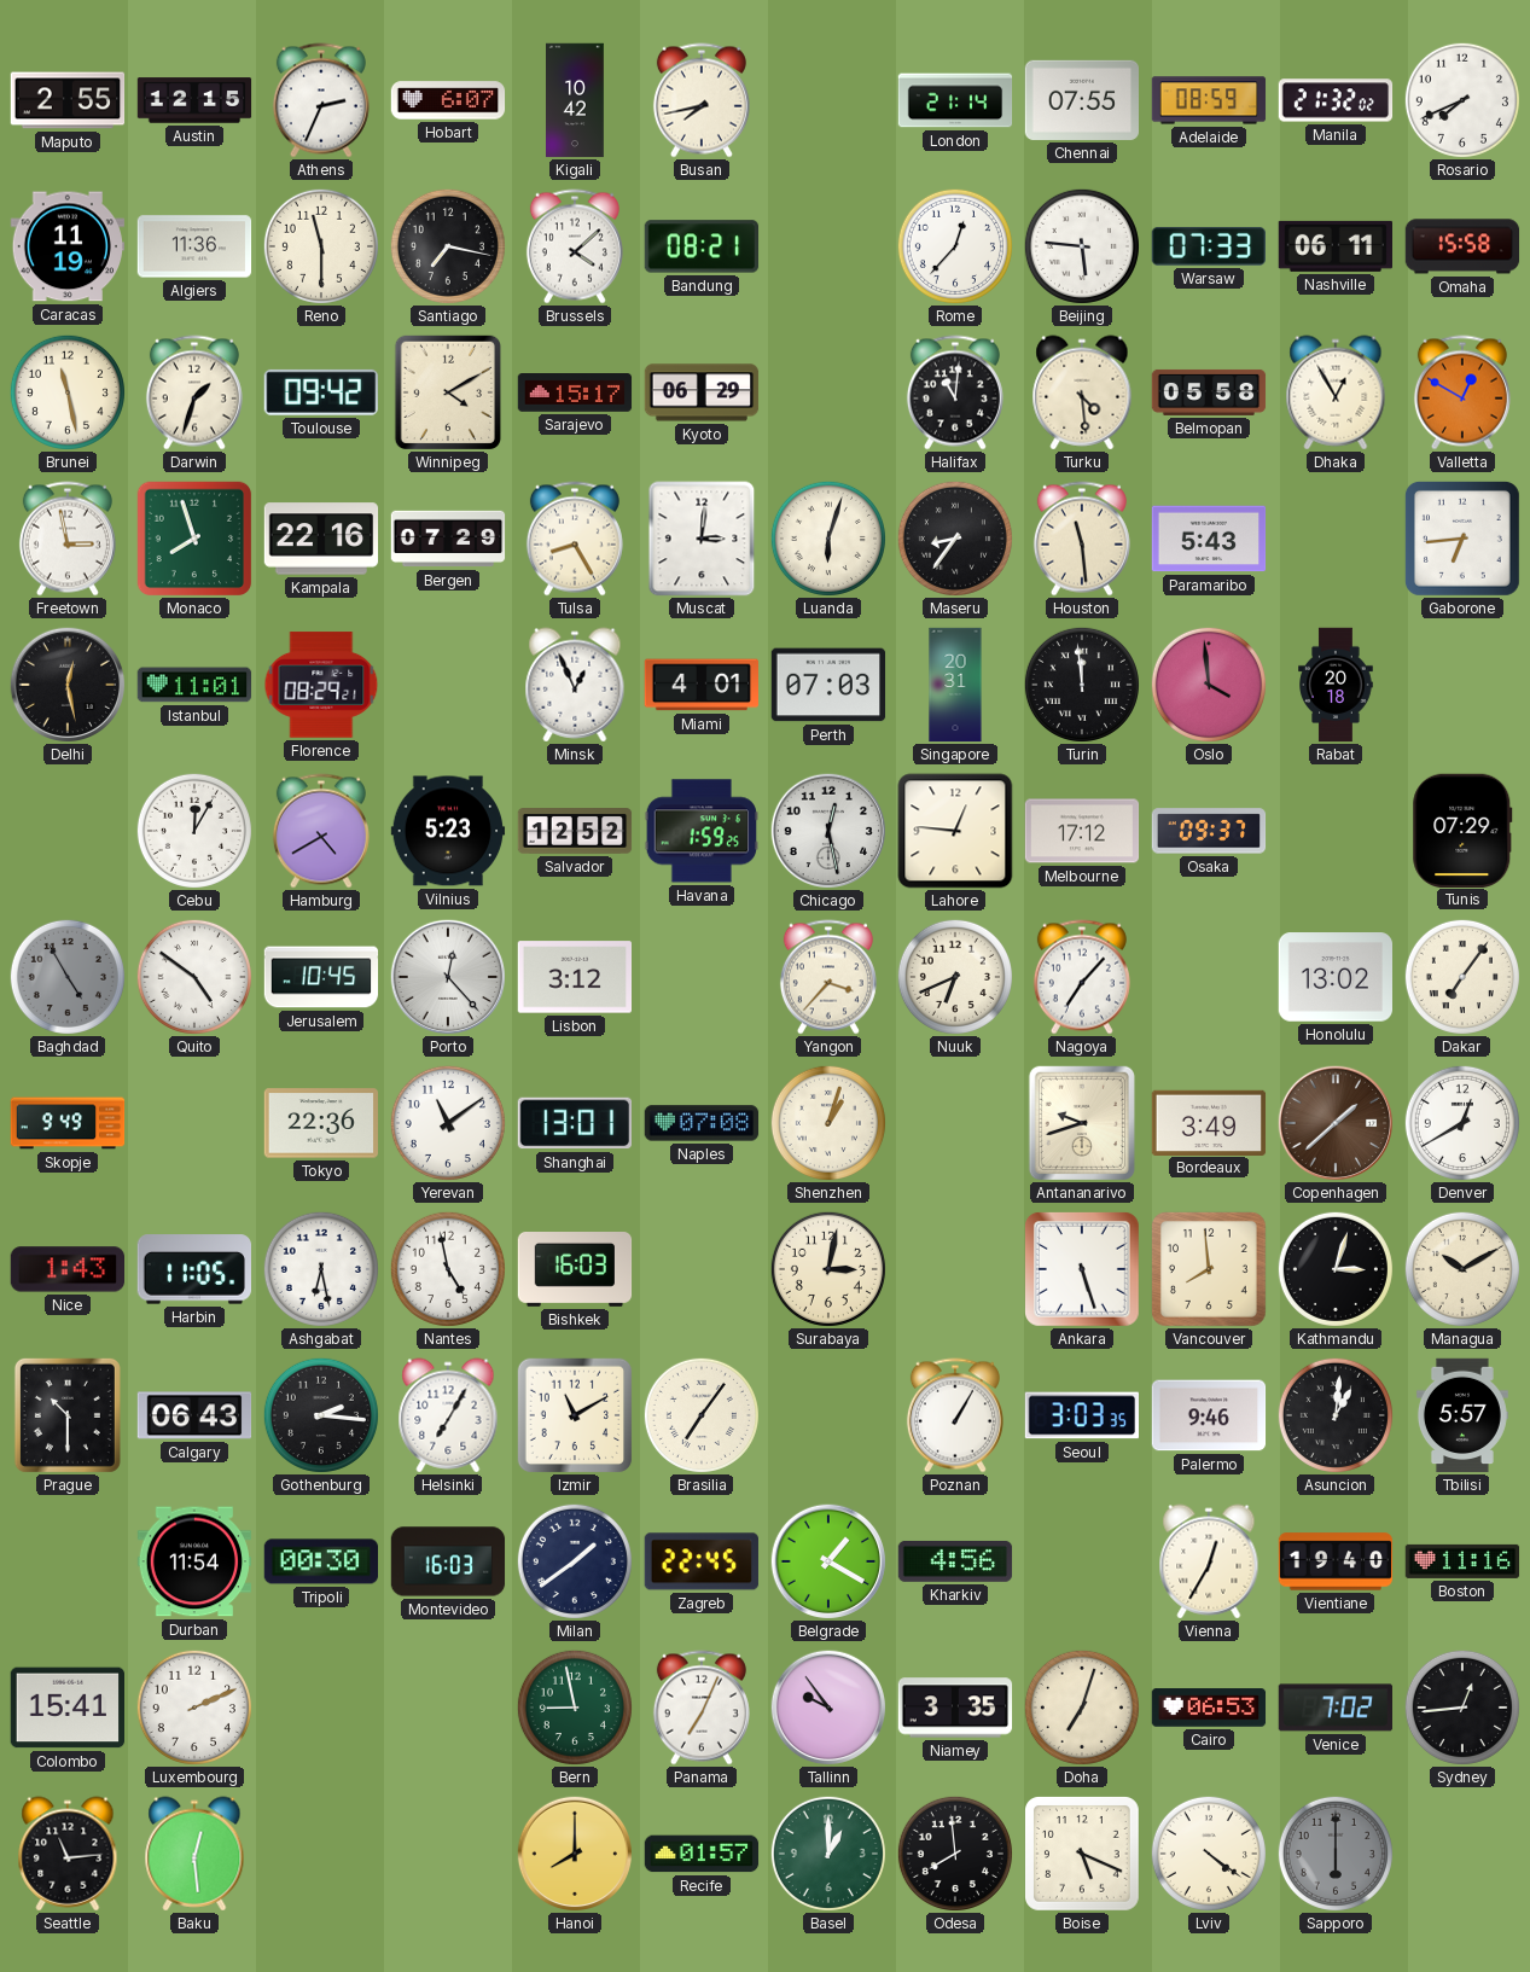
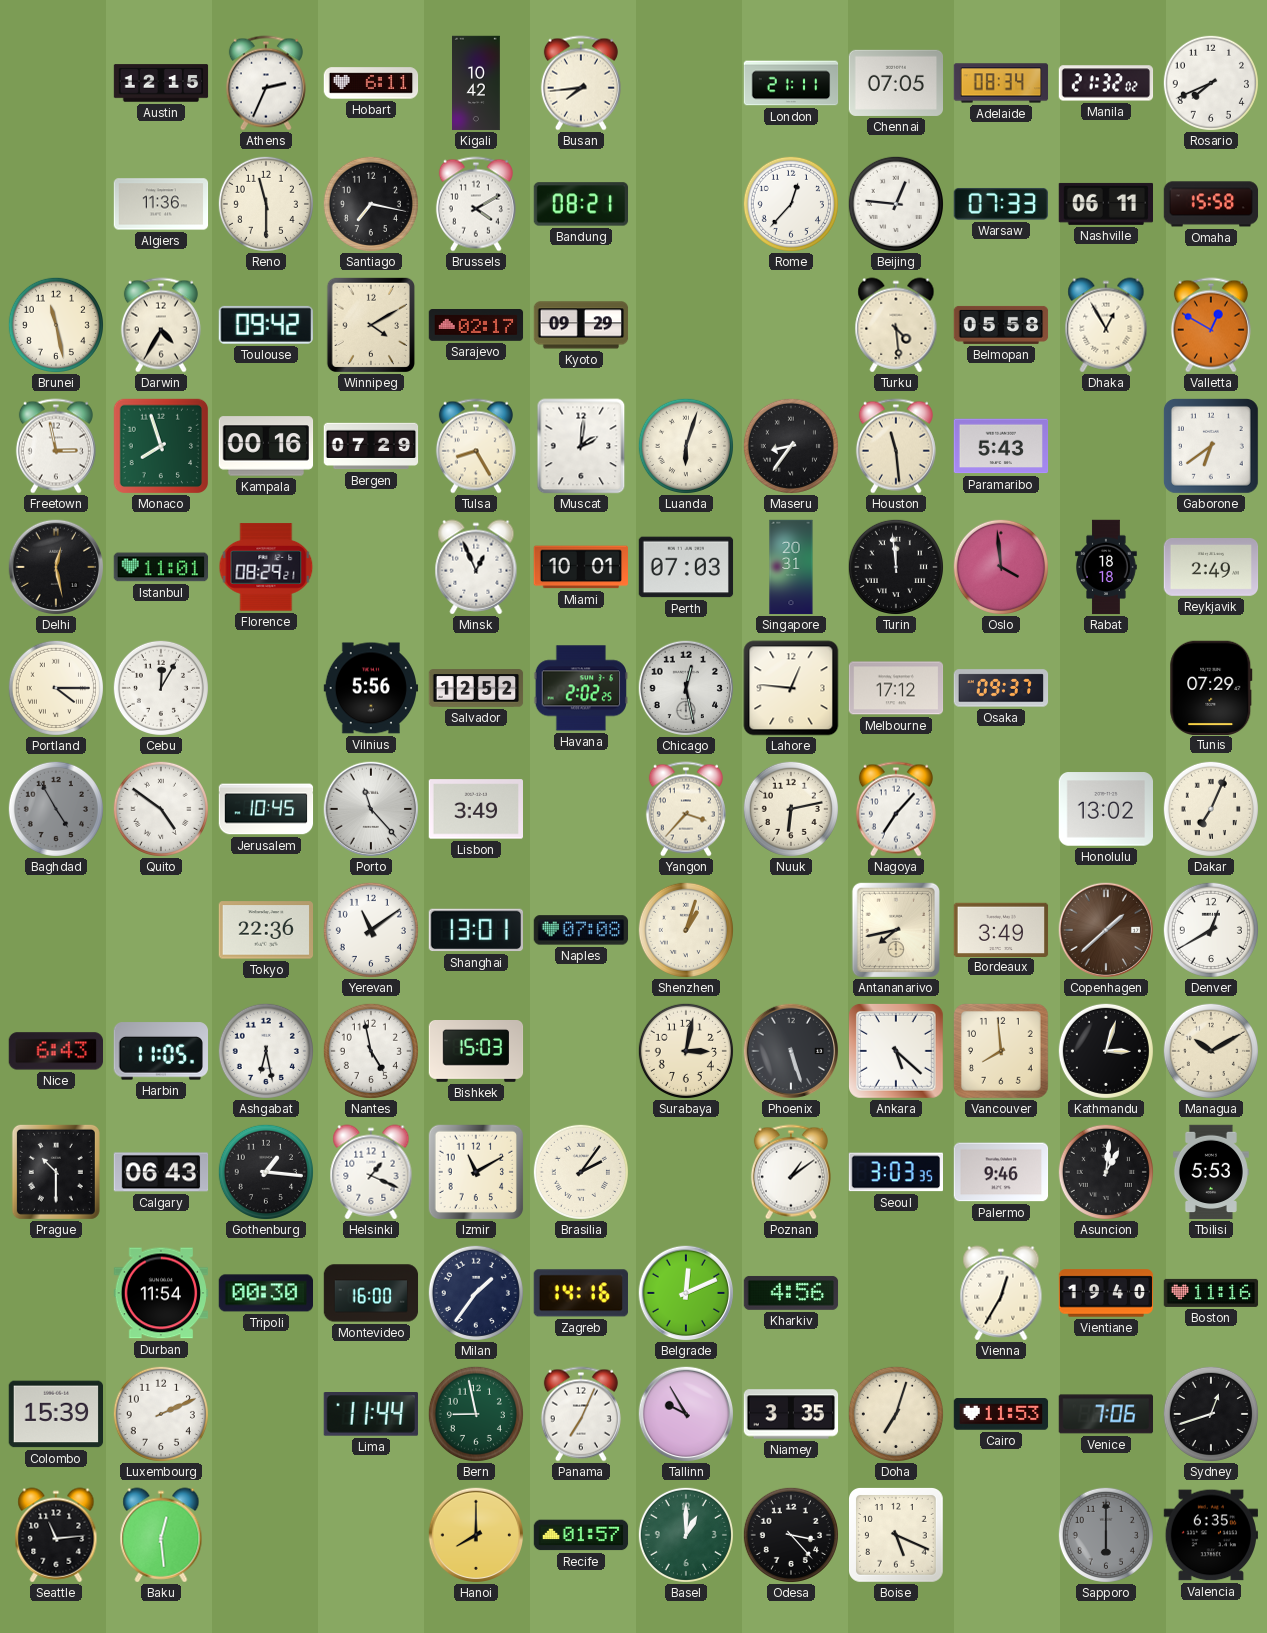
Maputo: 2:55 -> none (68, 100)
Hobart: 6:07 -> 6:11 (371, 83)
Busan: 7:43 -> 7:44 (581, 83)
London: 21:14 -> 21:11 (791, 83)
Chennai: 07:55 -> 07:05 (895, 83)
Adelaide: 08:59 -> 08:34 (1001, 83)
Caracas: 11:19 -> none (66, 246)
Brussels: 4:08 -> 4:10 (476, 204)
Beijing: 5:46 -> 12:46 (896, 204)
Darwin: 1:33 -> 4:35 (161, 325)
Sarajevo: 15:17 -> 02:17 (476, 326)
Kyoto: 06:29 -> 09:29 (581, 325)
Halifax: 11:01 -> none (955, 392)
Kampala: 22:16 -> 00:16 (266, 446)
Muscat: 3:01 -> 2:01 (581, 446)
Gaborone: 6:44 -> 6:39 (1211, 446)
Miami: 4:01 -> 10:01 (580, 567)
Rabat: 20:18 -> 18:18 (1106, 567)
Reykjavik: none -> 2:49 (1211, 568)
Portland: none -> 4:15 (56, 688)
Hamburg: 4:40 -> none (321, 831)
Vilnius: 5:23 -> 5:56 (371, 688)
Havana: 1:59 -> 2:02 (580, 688)
Porto: 12:23 -> 11:23 (370, 808)
Lisbon: 3:12 -> 3:49 (475, 809)
Nuuk: 6:41 -> 6:13 (791, 809)
Dakar: 7:06 -> 7:04 (1211, 809)
Skopje: 9:49 -> none (68, 1123)
Antananarivo: 9:42 -> 7:43 (895, 929)
Nice: 1:43 -> 6:43 (55, 1051)
Bishkek: 16:03 -> 15:03 (476, 1052)
Phoenix: none -> 5:27 (790, 1050)
Ankara: 5:27 -> 5:22 (896, 1051)
Gothenburg: 2:16 -> 1:16 (266, 1172)
Helsinki: 7:05 -> 1:19 (371, 1172)
Brasilia: 7:06 -> 2:06 (581, 1172)
Poznan: 1:05 -> 1:09 (791, 1172)
Tbilisi: 5:57 -> 5:53 (1211, 1172)
Montevideo: 16:03 -> 16:00 (371, 1293)
Milan: 1:39 -> 1:36 (476, 1293)
Zagreb: 22:45 -> 14:16 (581, 1293)
Belgrade: 1:20 -> 12:11 (685, 1292)
Colombo: 15:41 -> 15:39 (56, 1414)
Lima: none -> 11:44 (371, 1415)
Tallinn: 9:54 -> 9:55 (685, 1413)
Cairo: 06:53 -> 11:53 (1001, 1414)
Venice: 7:02 -> 7:06 (1105, 1414)
Sydney: 12:44 -> 12:42 (1211, 1414)
Odesa: 7:59 -> 3:23 (791, 1535)
Lviv: 4:21 -> none (1209, 1854)
Valencia: none -> 6:35 (1210, 1535)
